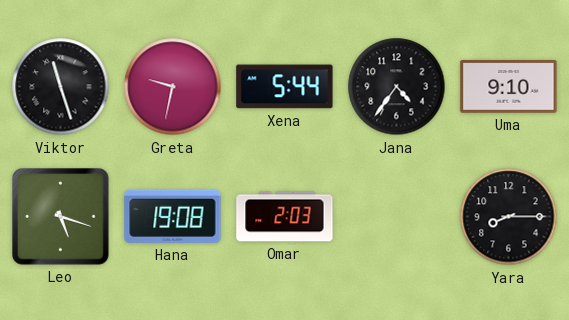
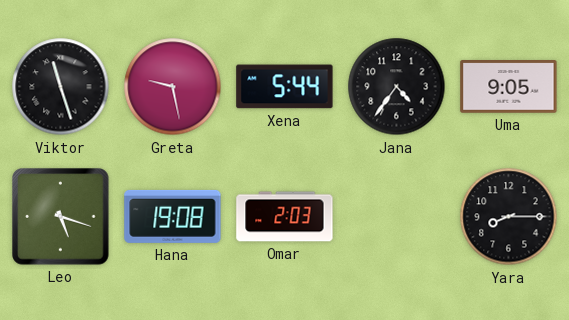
Greta: 9:32 -> 9:28 (173, 87)
Uma: 9:10 -> 9:05 (509, 87)
